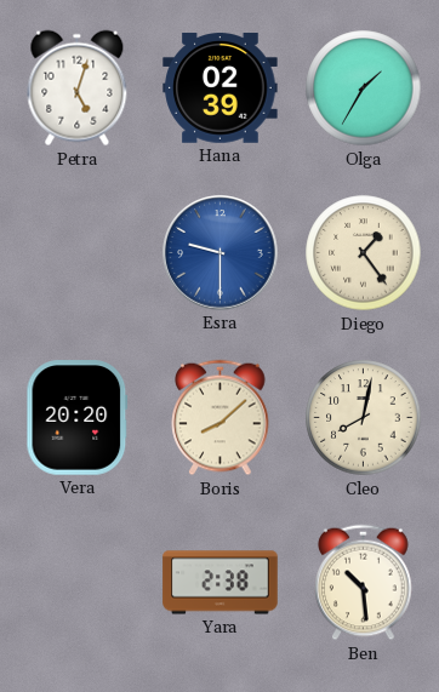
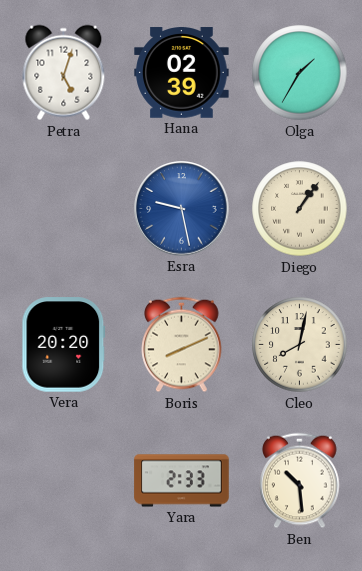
Esra: 9:30 -> 9:28 (182, 209)
Diego: 1:24 -> 1:06 (300, 209)
Boris: 8:08 -> 8:11 (182, 345)
Yara: 2:38 -> 2:33 (182, 481)
